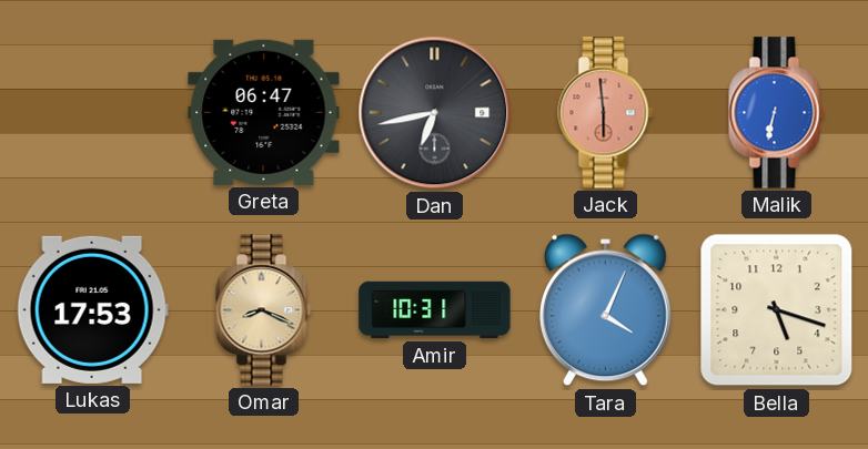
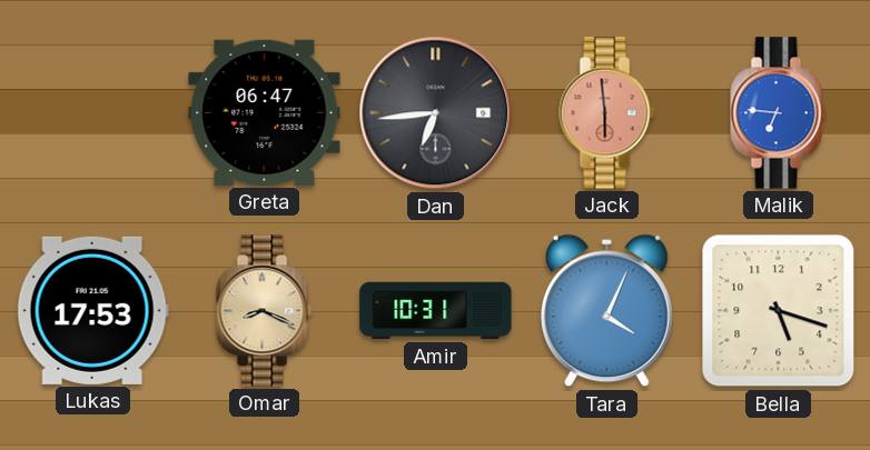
Dan: 6:43 -> 6:44 (436, 113)
Malik: 6:32 -> 6:46 (779, 113)
